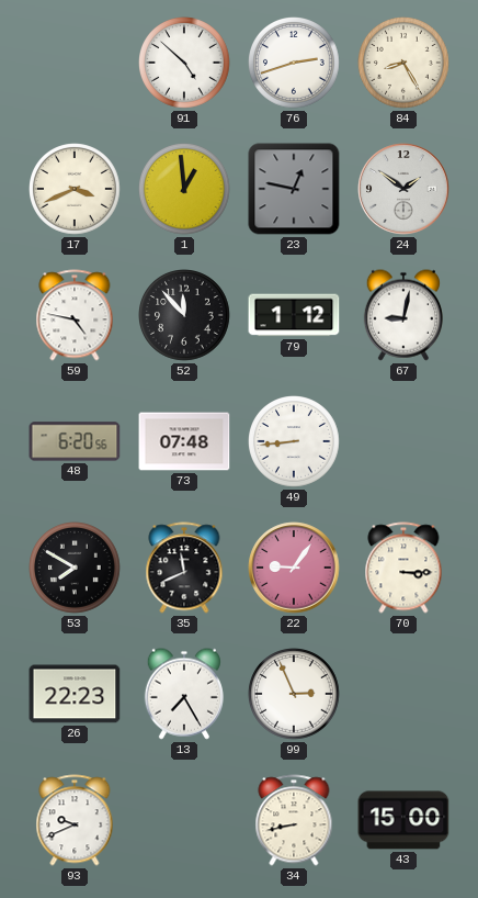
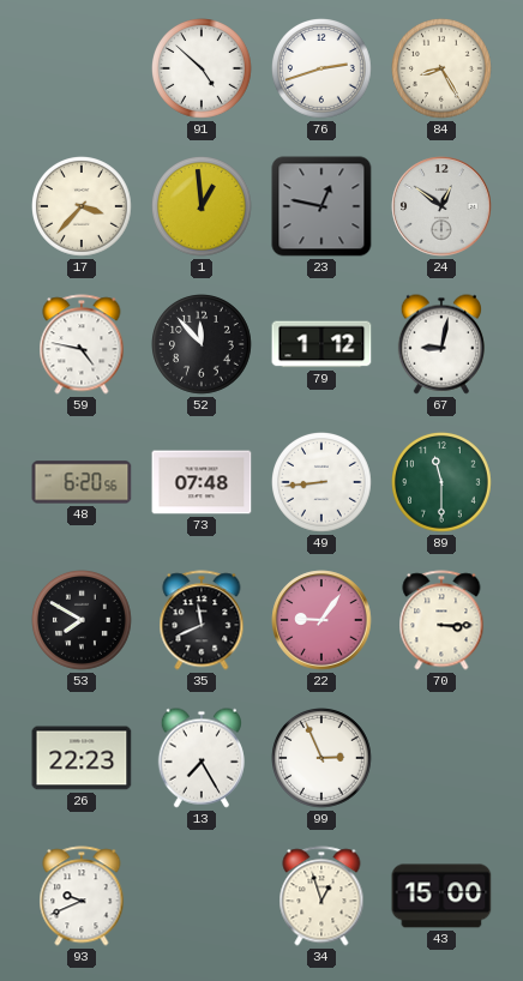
17: 3:41 -> 3:37 (83, 207)
24: 1:51 -> 12:51 (441, 206)
89: none -> 11:30 (443, 483)
34: 8:43 -> 12:57 (321, 896)
